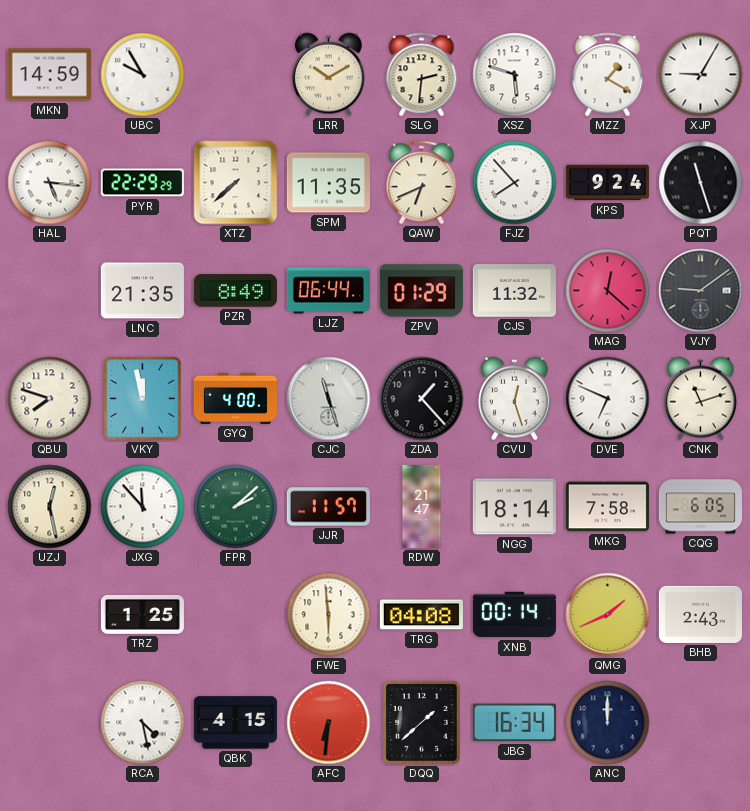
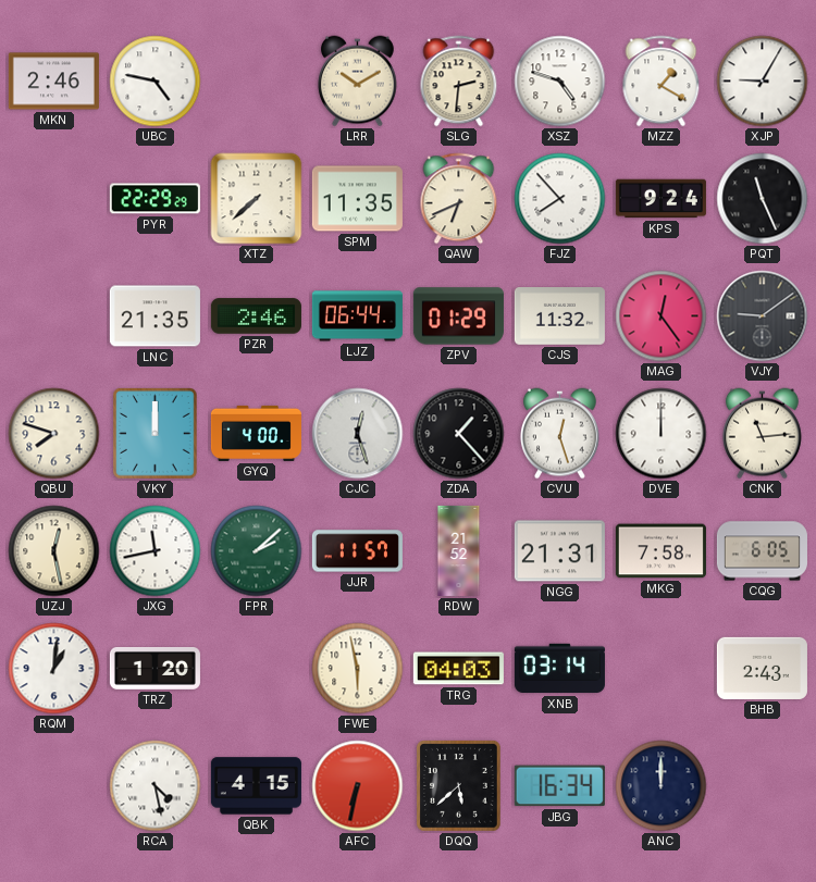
MKN: 14:59 -> 2:46 (53, 82)
UBC: 9:55 -> 4:47 (156, 82)
XSZ: 5:48 -> 4:48 (560, 82)
HAL: 5:16 -> none (50, 183)
PQT: 11:27 -> 11:26 (763, 199)
PZR: 8:49 -> 2:46 (256, 316)
MAG: 12:22 -> 12:24 (662, 316)
VKY: 11:58 -> 12:00 (156, 434)
CJC: 11:27 -> 12:27 (358, 434)
DVE: 6:49 -> 12:00 (662, 434)
CNK: 11:12 -> 11:14 (762, 434)
JXG: 11:53 -> 11:43 (156, 551)
RDW: 21:47 -> 21:52 (459, 550)
NGG: 18:14 -> 21:31 (559, 551)
RQM: none -> 1:01 (54, 669)
TRZ: 1:25 -> 1:20 (154, 668)
FWE: 5:59 -> 5:58 (358, 669)
TRG: 04:08 -> 04:03 (458, 669)
XNB: 00:14 -> 03:14 (559, 669)
QMG: 1:41 -> none (608, 615)
AFC: 6:31 -> 6:32 (358, 786)
DQQ: 1:38 -> 5:38 (459, 786)
